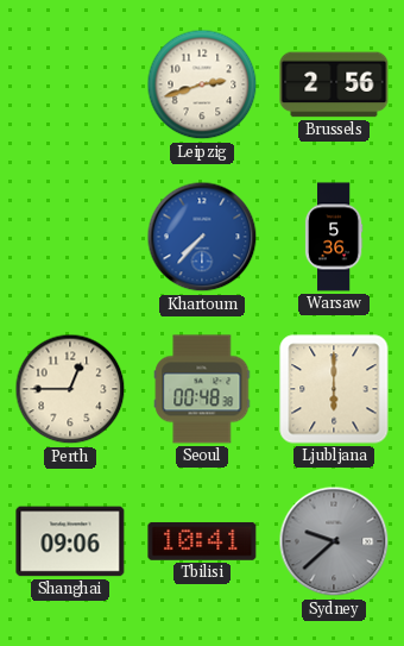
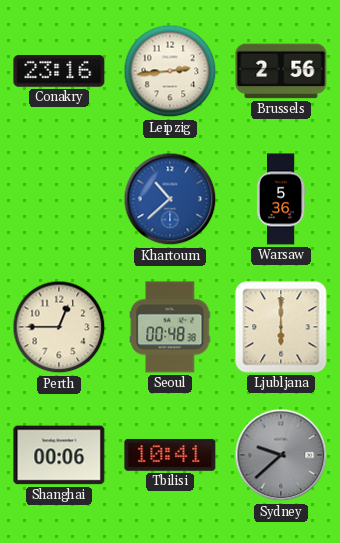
Conakry: none -> 23:16 (59, 72)
Leipzig: 2:42 -> 2:44 (170, 71)
Khartoum: 7:37 -> 10:38 (170, 199)
Shanghai: 09:06 -> 00:06 (59, 455)
